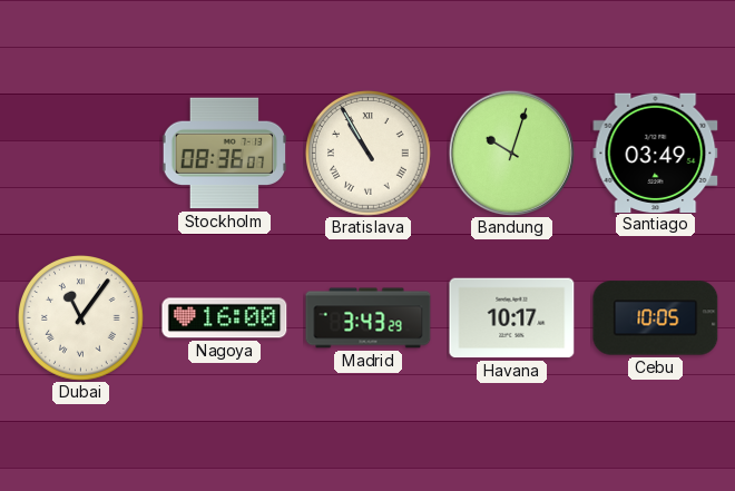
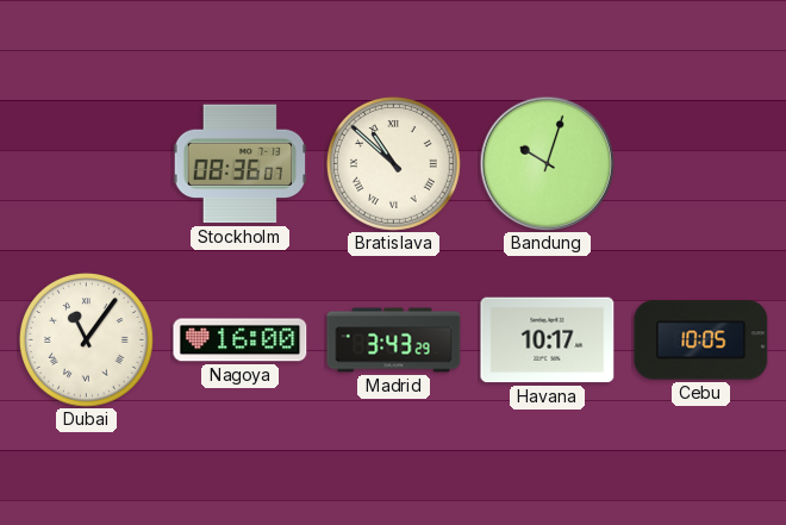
Bratislava: 10:55 -> 10:52 (394, 164)
Santiago: 03:49 -> none (656, 153)
